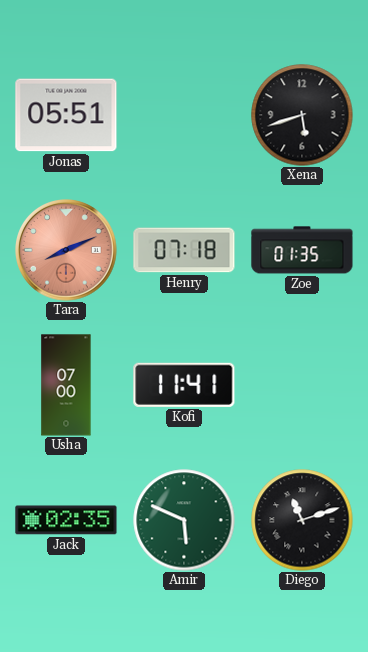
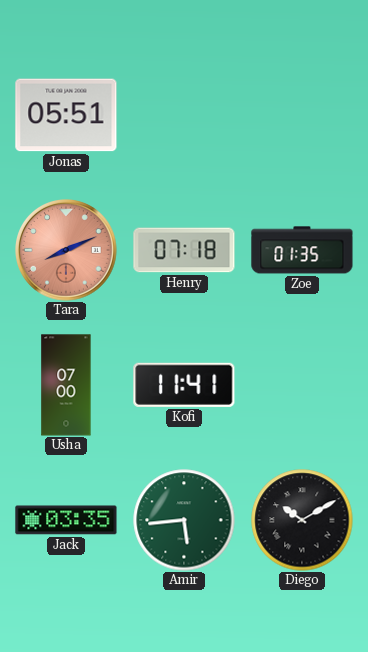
Xena: 5:42 -> none (302, 115)
Jack: 02:35 -> 03:35 (66, 520)
Amir: 5:49 -> 5:44 (184, 520)
Diego: 11:12 -> 10:10 (302, 520)
